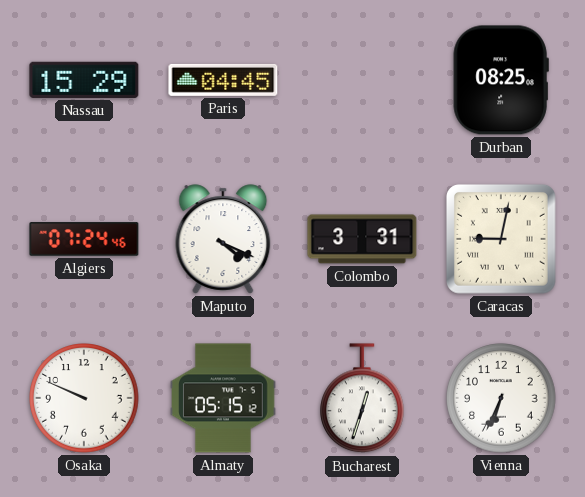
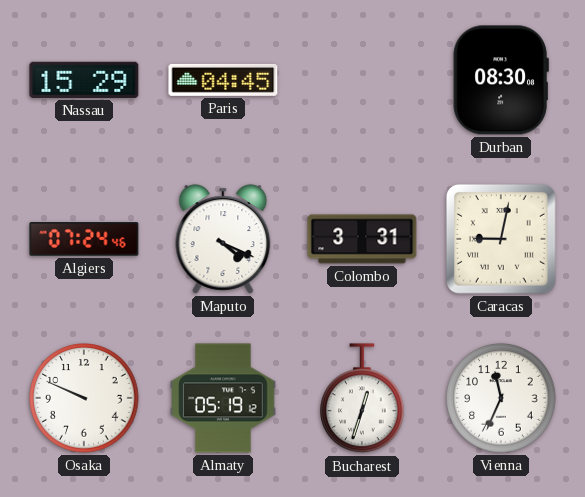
Durban: 08:25 -> 08:30 (501, 80)
Almaty: 05:15 -> 05:19 (224, 398)
Vienna: 6:34 -> 11:34 (501, 398)
